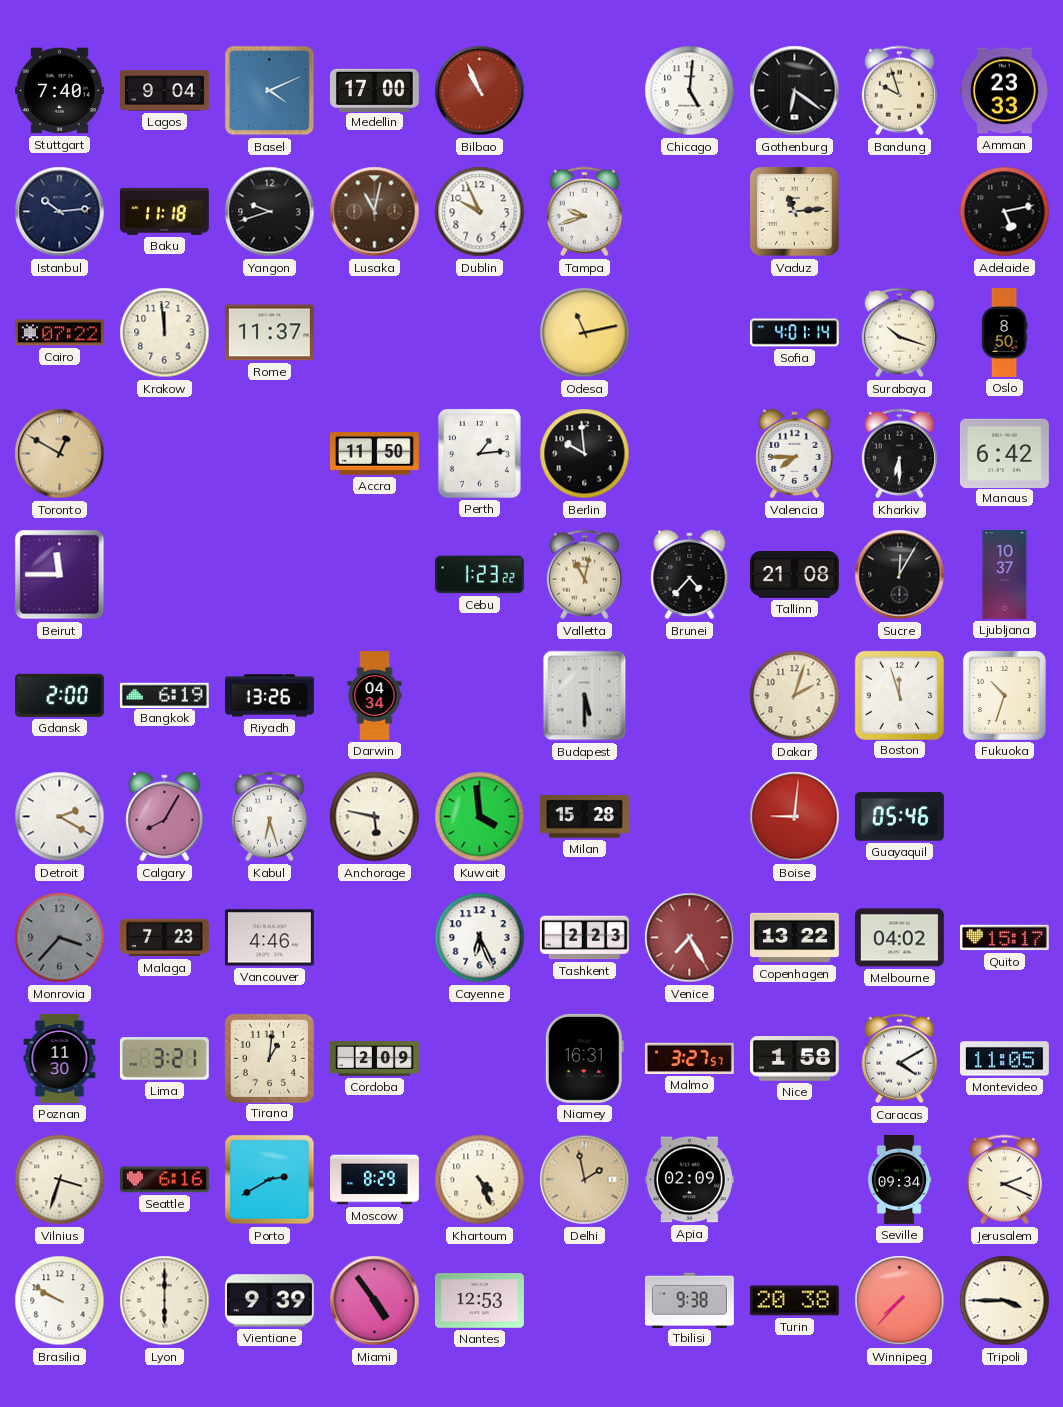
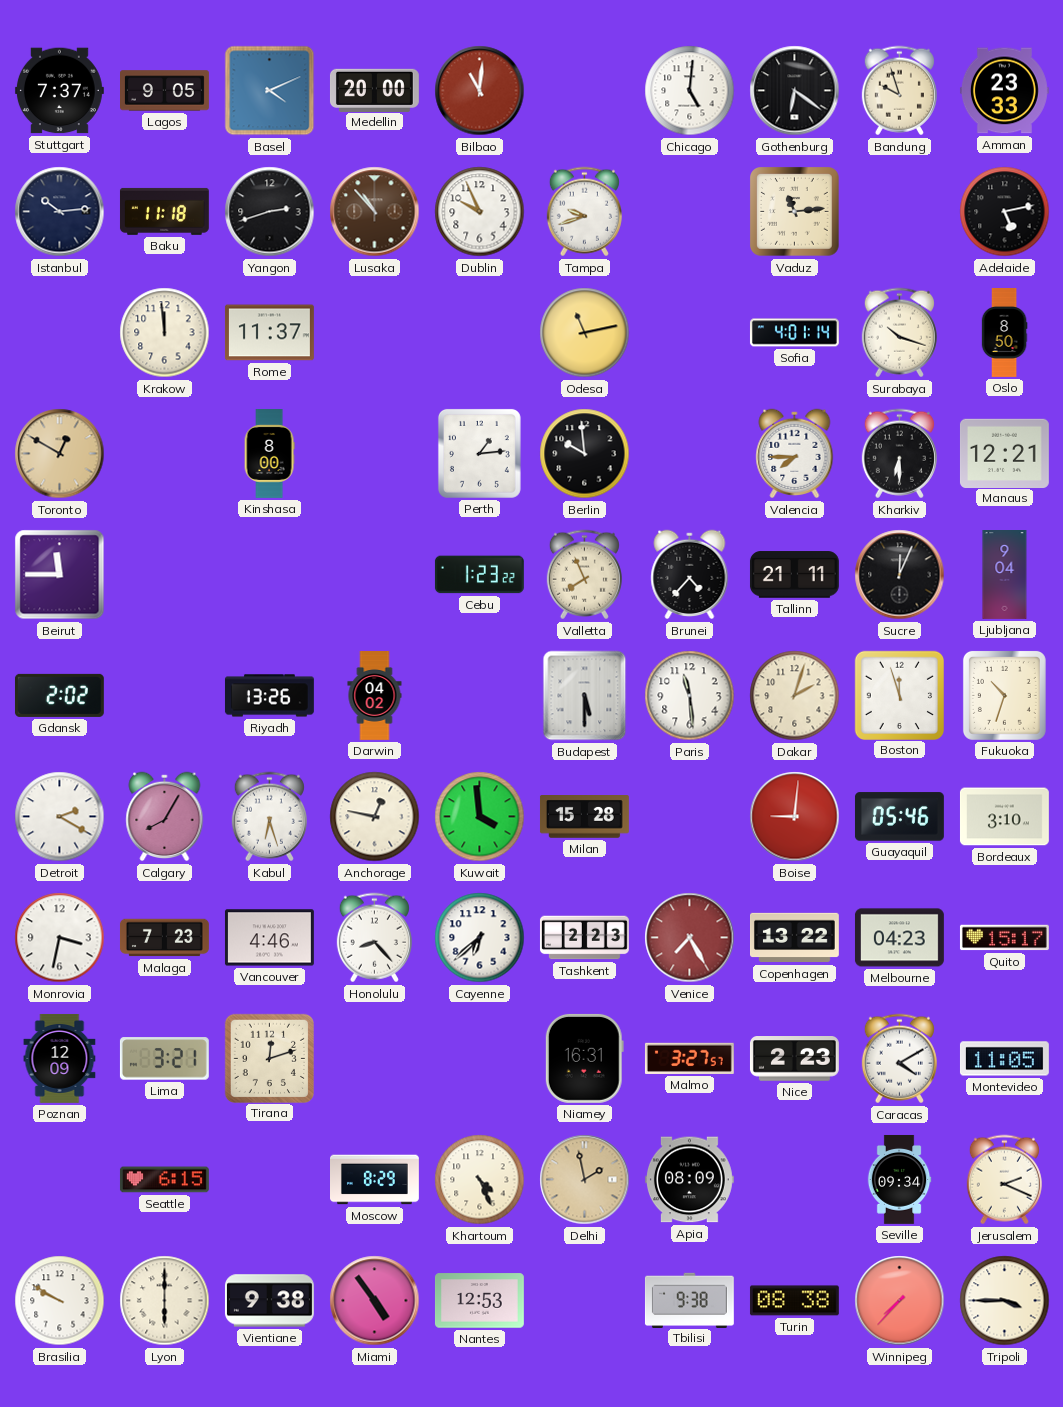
Stuttgart: 7:40 -> 7:37 (59, 91)
Lagos: 9:04 -> 9:05 (165, 91)
Medellin: 17:00 -> 20:00 (374, 90)
Bilbao: 10:56 -> 11:01 (480, 91)
Yangon: 9:42 -> 2:42 (270, 212)
Lusaka: 11:02 -> 10:53 (375, 212)
Cairo: 07:22 -> none (59, 333)
Kinshasa: none -> 8:00 (269, 454)
Accra: 11:50 -> none (374, 454)
Manaus: 6:42 -> 12:21 (1004, 453)
Valletta: 11:02 -> 7:56 (584, 575)
Tallinn: 21:08 -> 21:11 (794, 575)
Sucre: 12:05 -> 12:04 (900, 575)
Ljubljana: 10:37 -> 9:04 (1005, 575)
Gdansk: 2:00 -> 2:02 (59, 695)
Bangkok: 6:19 -> none (164, 695)
Darwin: 04:34 -> 04:02 (375, 696)
Paris: none -> 11:29 (690, 696)
Anchorage: 5:47 -> 12:47 (375, 817)
Bordeaux: none -> 3:10 (1004, 817)
Monrovia: 3:37 -> 3:32 (60, 938)
Monrovia dial: grey -> white (60, 938)
Honolulu: none -> 8:23 (374, 938)
Cayenne: 6:26 -> 6:38 (480, 938)
Melbourne: 04:02 -> 04:23 (899, 938)
Poznan: 11:30 -> 12:09 (60, 1058)
Tirana: 1:01 -> 12:12 (269, 1058)
Cordoba: 2:09 -> none (375, 1059)
Nice: 1:58 -> 2:23 (794, 1059)
Vilnius: 3:33 -> none (60, 1180)
Seattle: 6:16 -> 6:15 (164, 1180)
Porto: 2:40 -> none (270, 1180)
Apia: 02:09 -> 08:09 (689, 1180)
Vientiane: 9:39 -> 9:38 (269, 1301)
Turin: 20:38 -> 08:38 (794, 1301)
